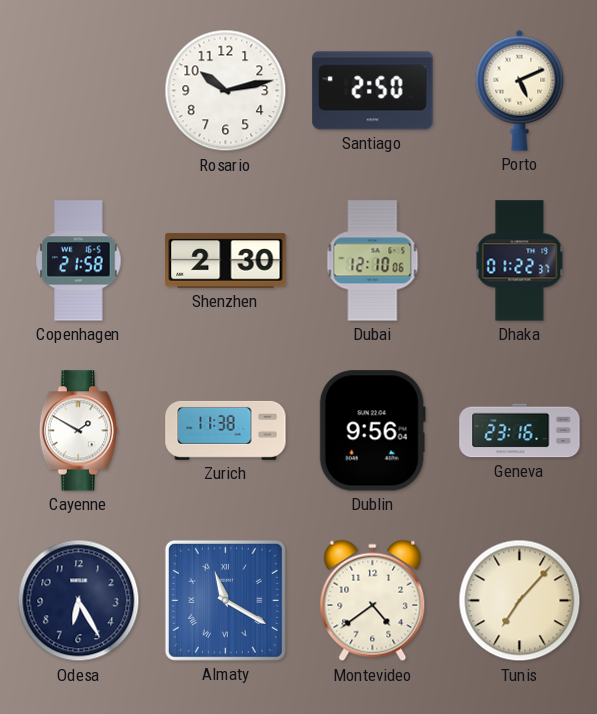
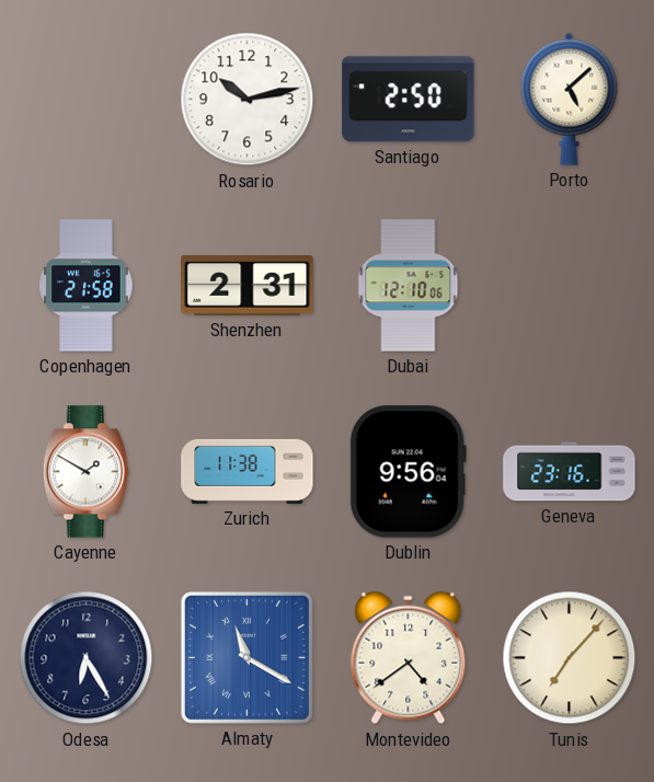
Porto: 5:11 -> 5:08 (570, 99)
Shenzhen: 2:30 -> 2:31 (248, 286)
Dhaka: 01:22 -> none (520, 261)
